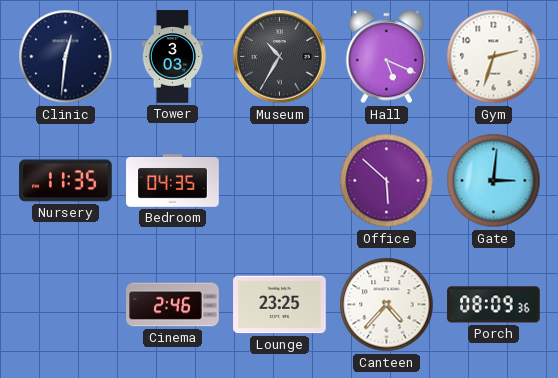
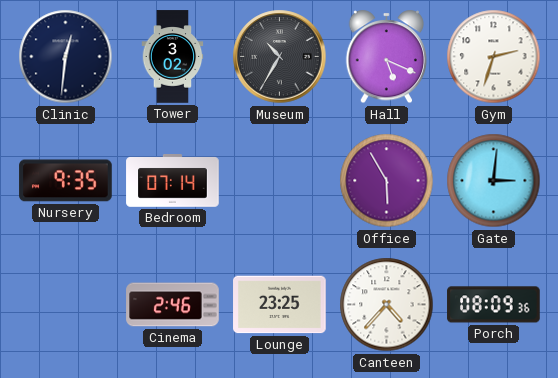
Tower: 3:03 -> 3:02 (173, 57)
Nursery: 11:35 -> 9:35 (66, 181)
Bedroom: 04:35 -> 07:14 (173, 181)
Office: 5:52 -> 5:55 (387, 181)
